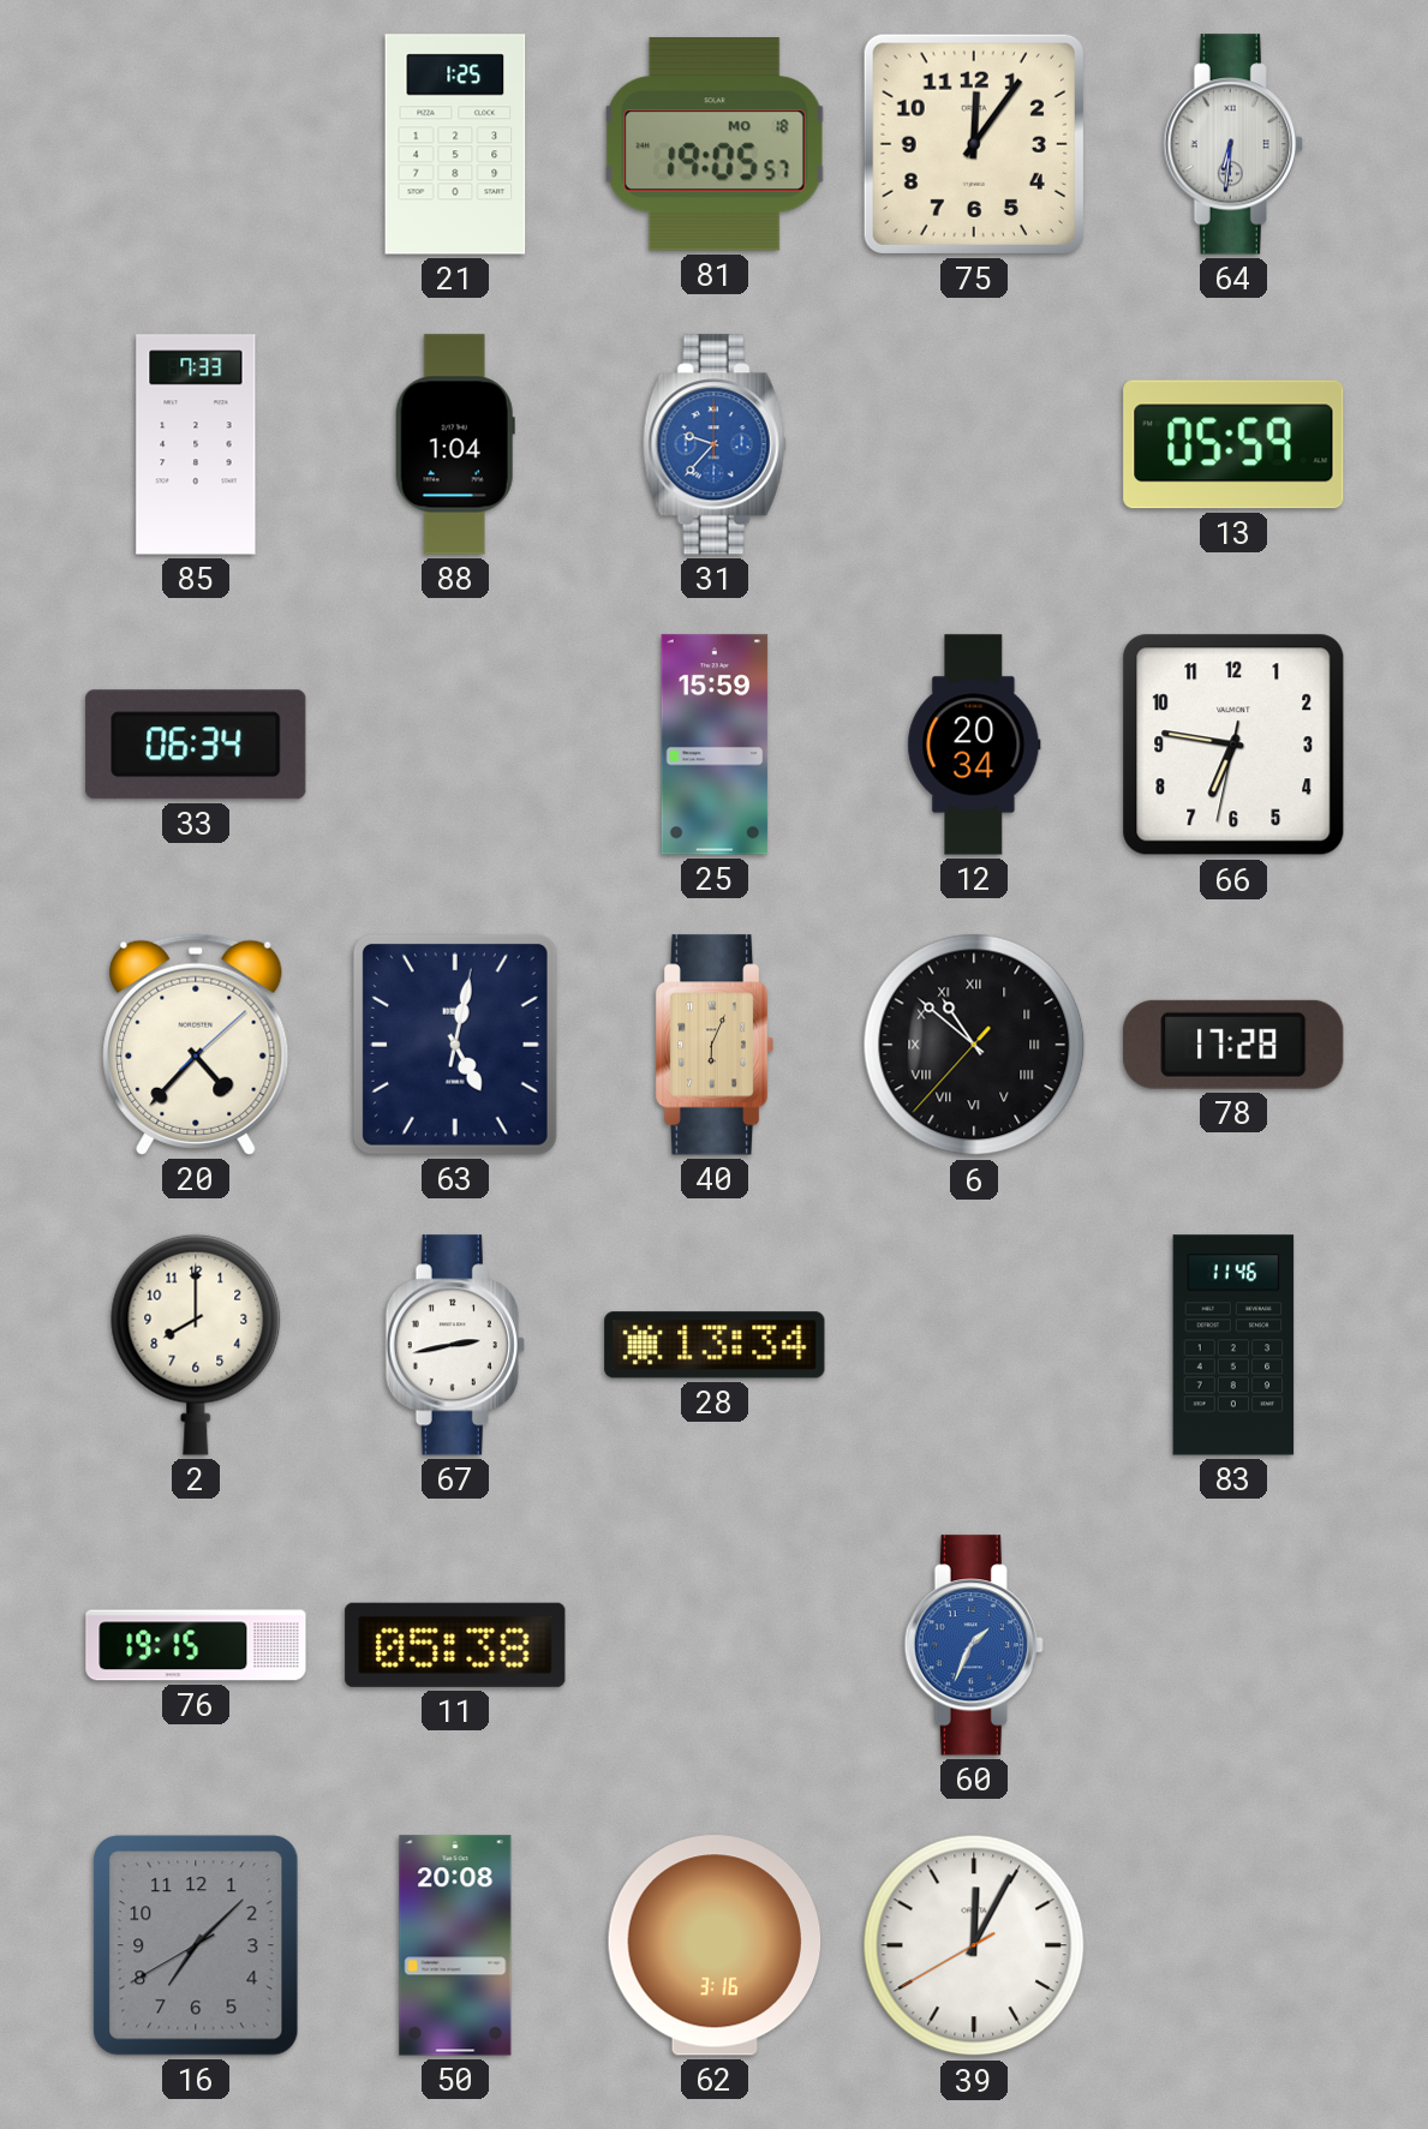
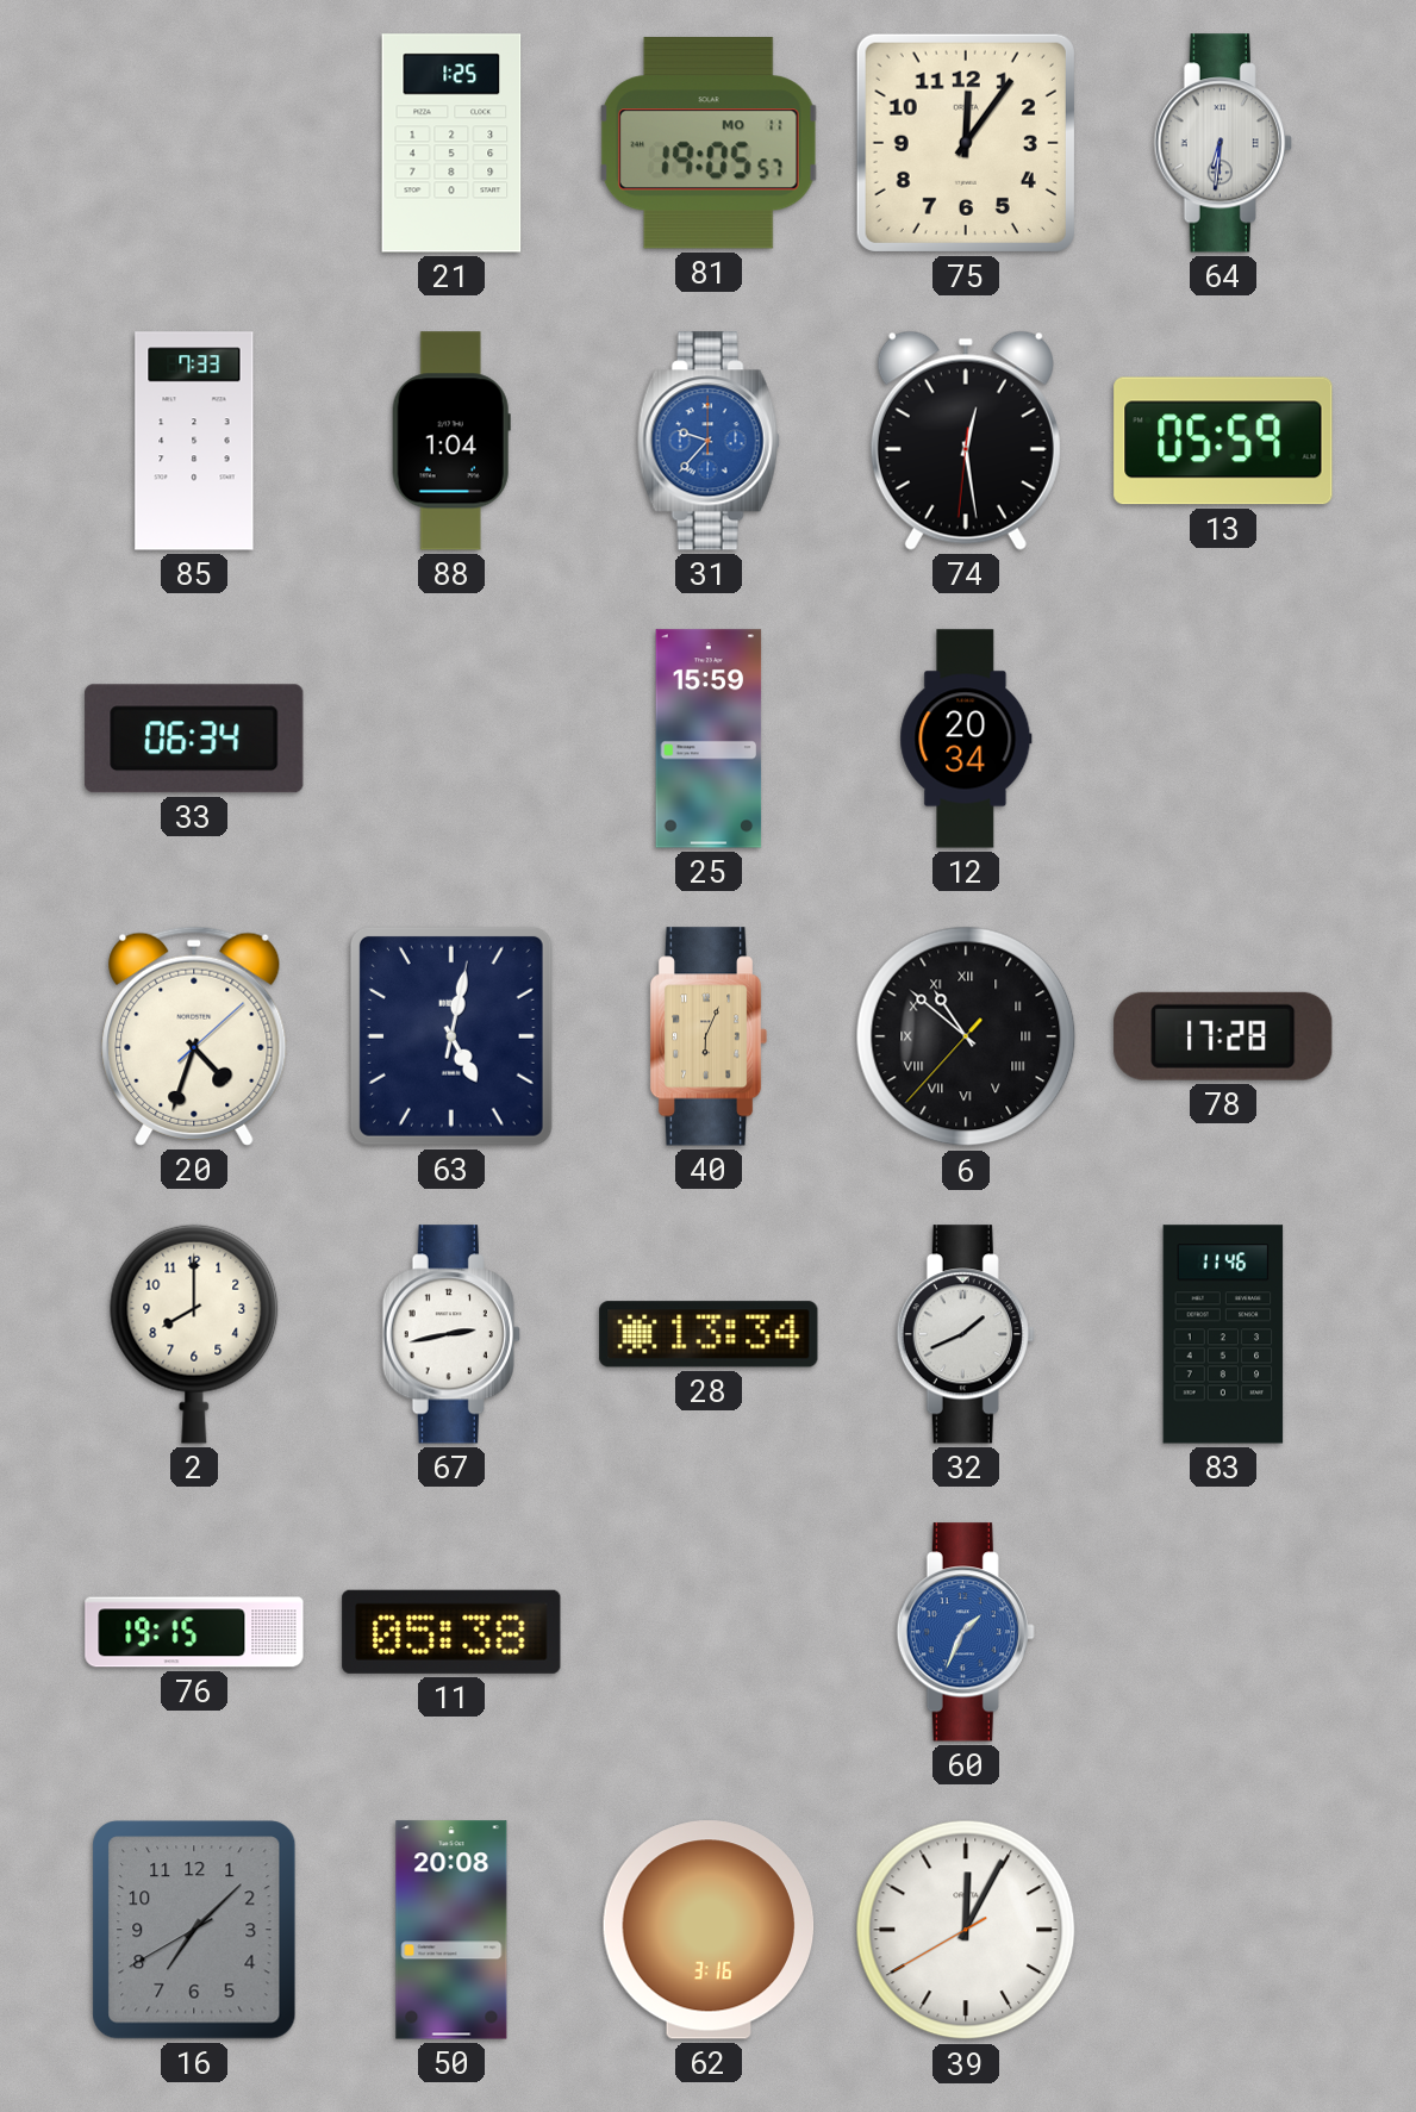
81 date: MO 18 -> MO 11 (709, 143)
74: none -> 12:28 (966, 441)
66: 6:46 -> none (1233, 744)
20: 4:37 -> 4:33 (194, 1036)
32: none -> 1:41 (966, 1334)
